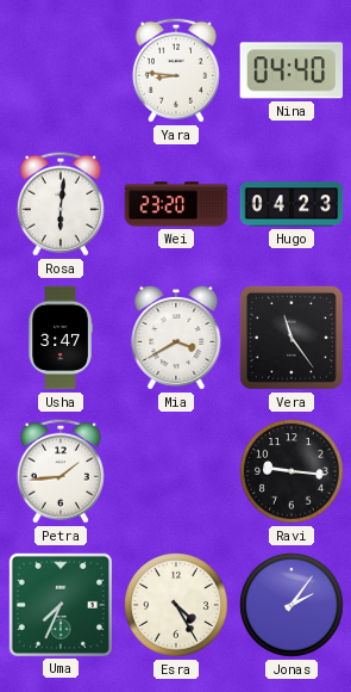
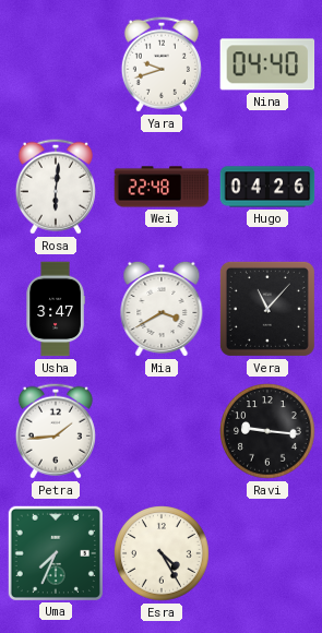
Yara: 8:46 -> 9:42 (162, 64)
Wei: 23:20 -> 22:48 (162, 187)
Hugo: 04:23 -> 04:26 (267, 187)
Vera: 11:24 -> 11:07 (267, 309)
Jonas: 2:06 -> none (292, 605)
